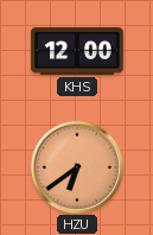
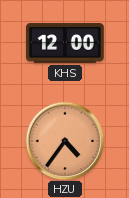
HZU: 6:39 -> 4:36 (65, 141)
